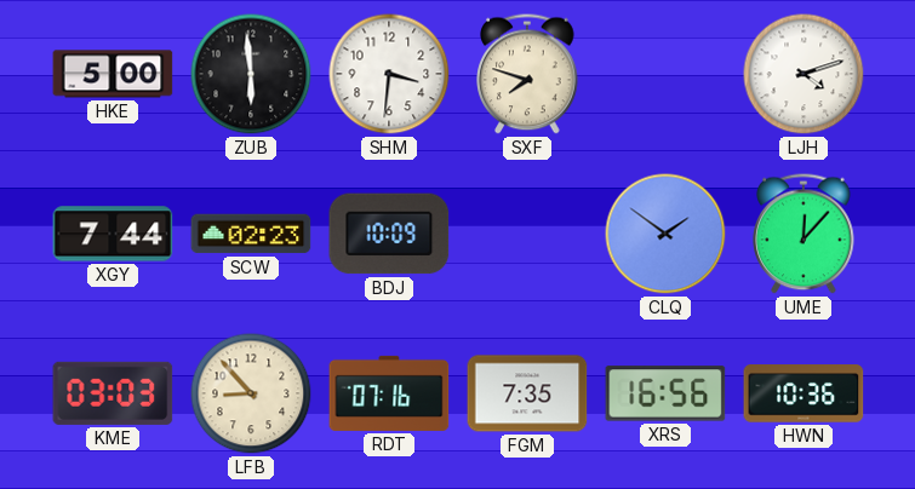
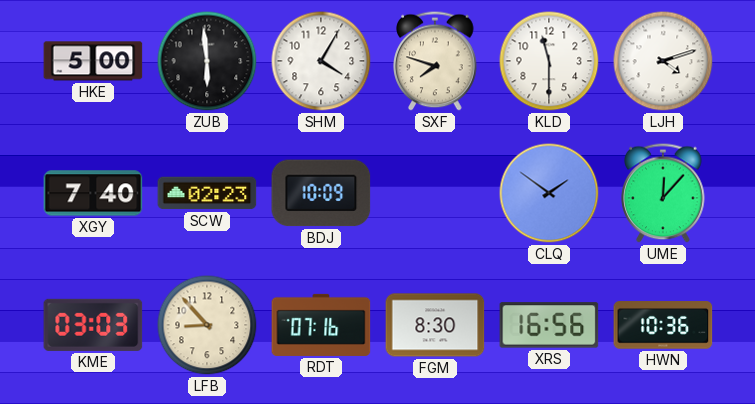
SHM: 3:31 -> 4:05 (321, 61)
KLD: none -> 11:30 (549, 61)
XGY: 7:44 -> 7:40 (93, 193)
FGM: 7:35 -> 8:30 (435, 325)
